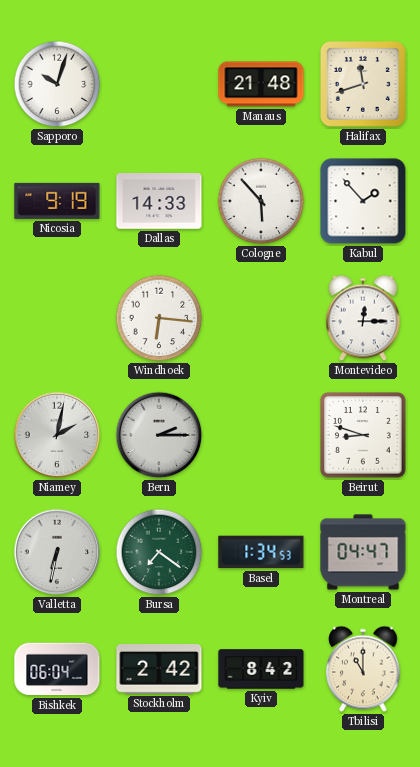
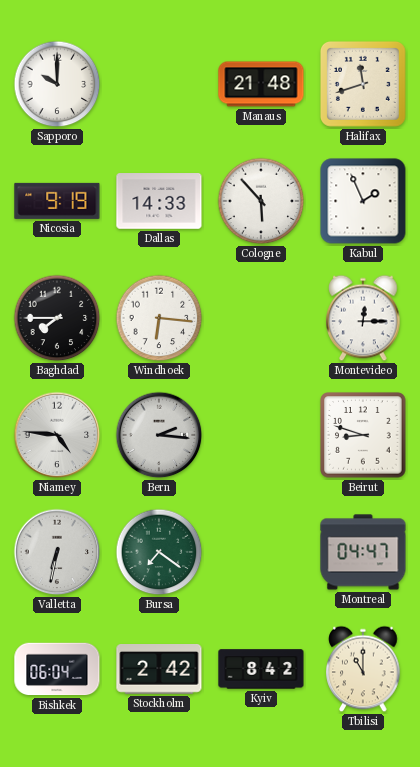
Sapporo: 10:03 -> 10:00 (57, 84)
Kabul: 1:53 -> 1:56 (363, 201)
Baghdad: none -> 7:45 (57, 318)
Niamey: 2:02 -> 4:46 (57, 435)
Bern: 2:15 -> 2:16 (159, 435)
Basel: 1:34 -> none (261, 552)
